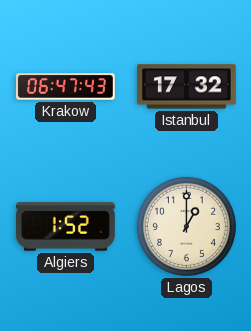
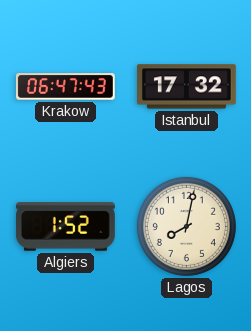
Lagos: 1:00 -> 8:02 (186, 226)
